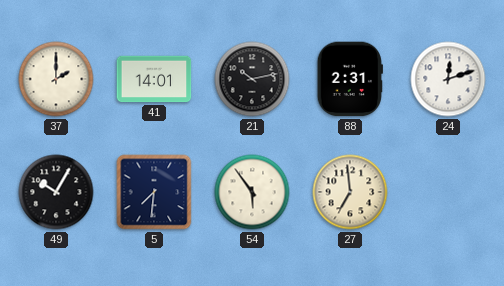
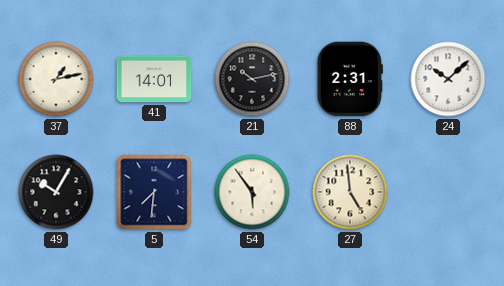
37: 2:00 -> 1:13 (56, 79)
24: 12:12 -> 10:08 (448, 79)
27: 6:59 -> 4:59 (350, 192)
